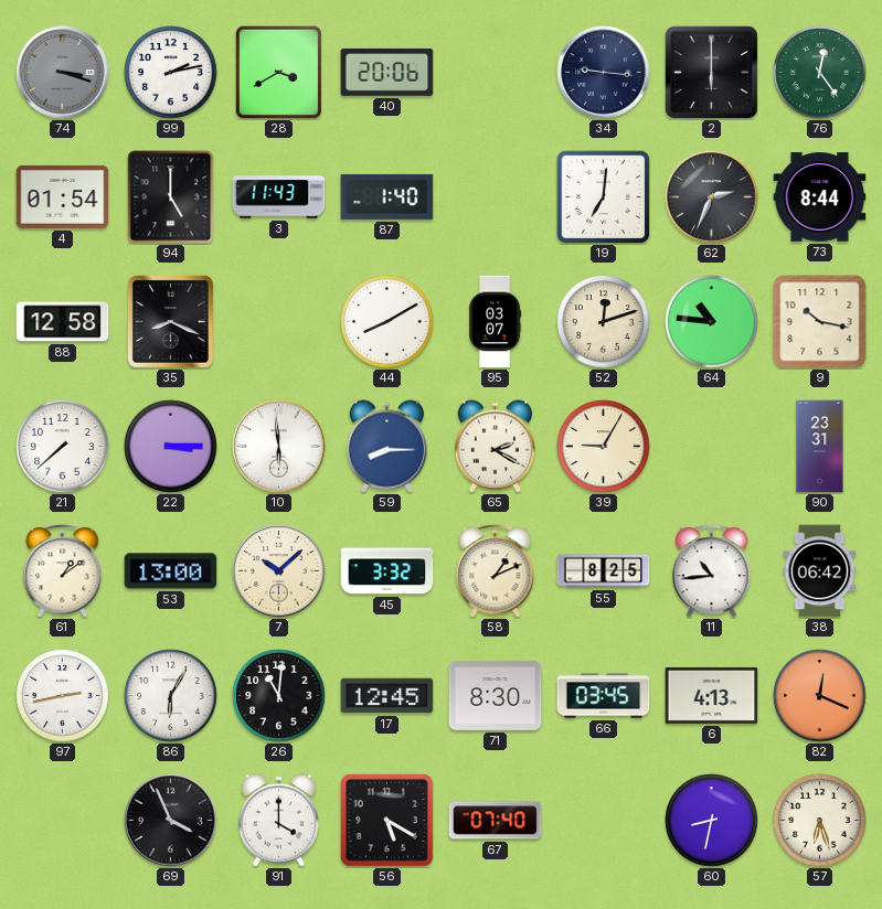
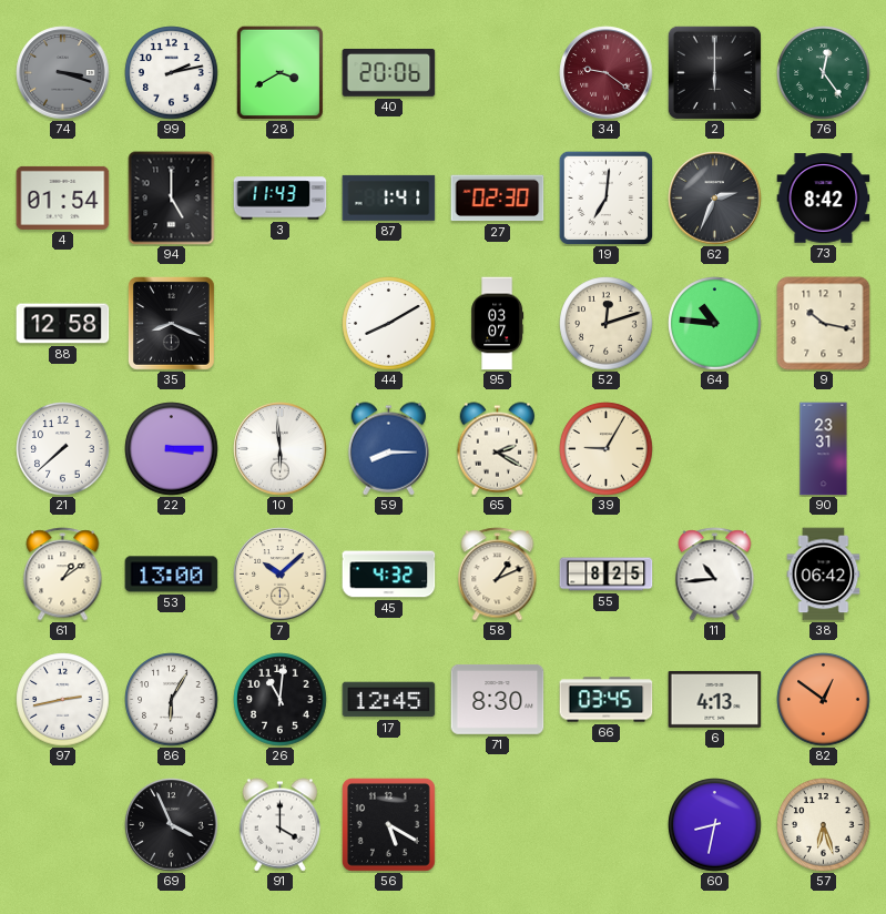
34: 9:16 -> 9:21 (607, 73)
34 dial: navy -> burgundy (607, 73)
87: 1:40 -> 1:41 (389, 197)
27: none -> 02:30 (498, 199)
73: 8:44 -> 8:42 (824, 199)
45: 3:32 -> 4:32 (389, 575)
82: 12:19 -> 12:51 (824, 700)
67: 07:40 -> none (496, 821)
